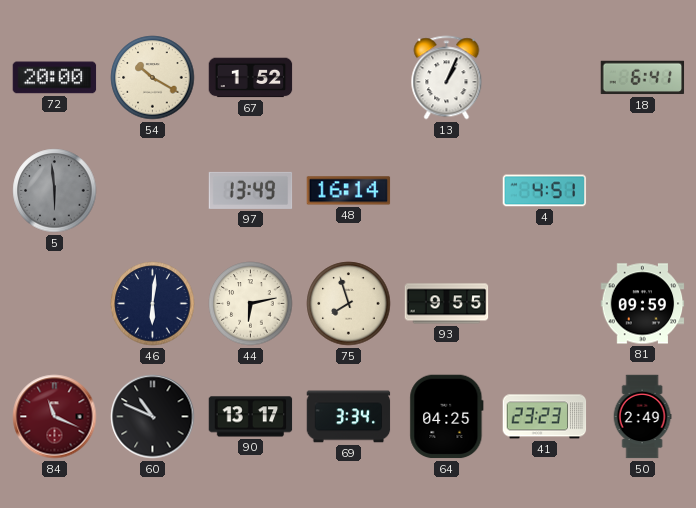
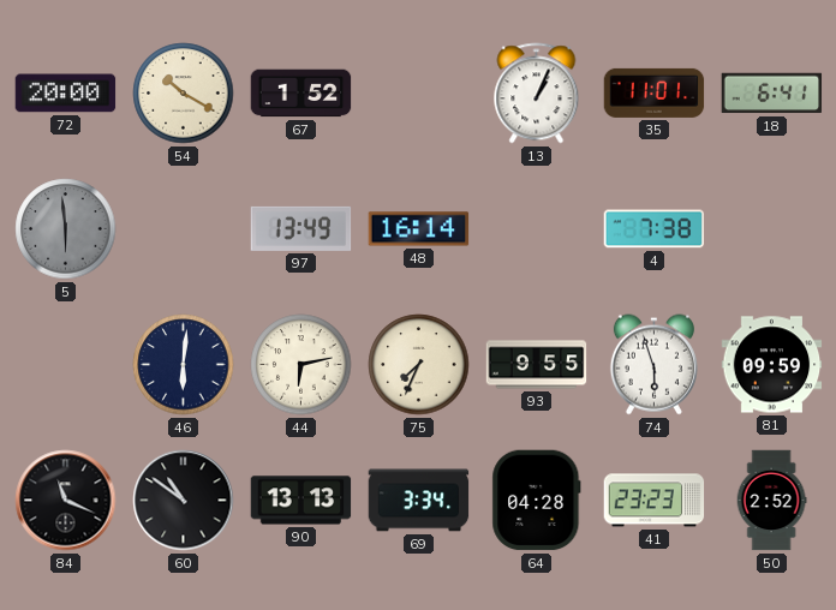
35: none -> 11:01 (655, 92)
4: 4:51 -> 7:38 (655, 229)
75: 7:57 -> 7:34 (419, 365)
74: none -> 5:57 (653, 365)
84 dial: burgundy -> black (66, 501)
60: 10:49 -> 10:51 (184, 501)
90: 13:17 -> 13:13 (301, 501)
64: 04:25 -> 04:28 (537, 501)
50: 2:49 -> 2:52 (771, 501)
